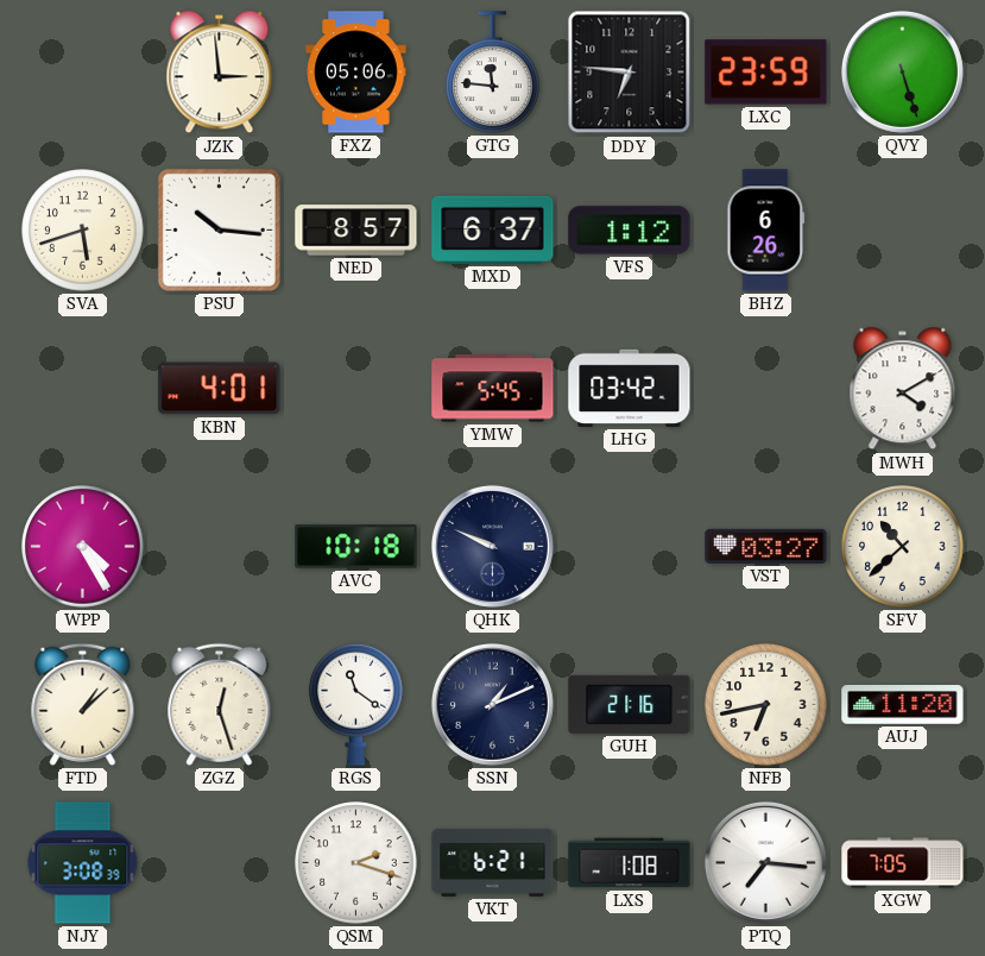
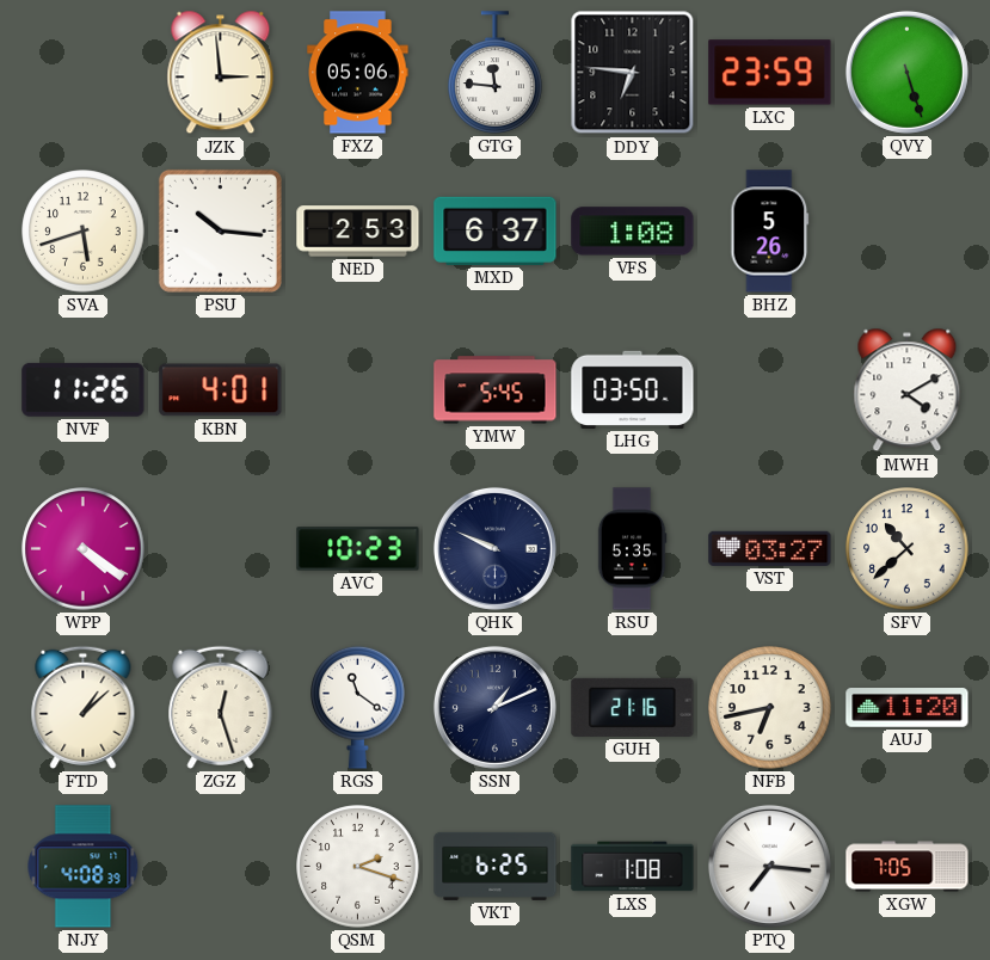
NED: 8:57 -> 2:53 (358, 232)
VFS: 1:12 -> 1:08 (633, 232)
BHZ: 6:26 -> 5:26 (770, 232)
NVF: none -> 11:26 (84, 389)
LHG: 03:42 -> 03:50 (633, 389)
WPP: 4:25 -> 4:21 (84, 549)
AVC: 10:18 -> 10:23 (358, 549)
RSU: none -> 5:35 (632, 549)
NJY: 3:08 -> 4:08 (84, 867)
VKT: 6:21 -> 6:25 (496, 866)
